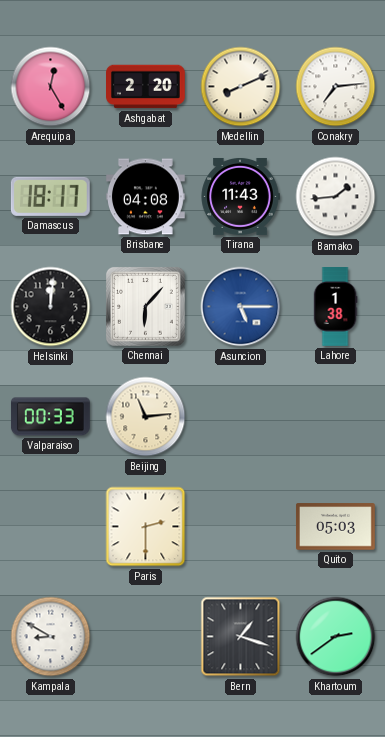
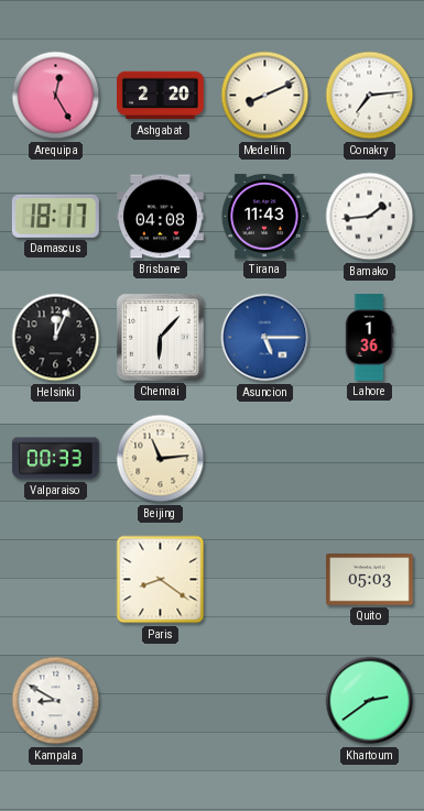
Helsinki: 12:01 -> 12:04 (56, 338)
Lahore: 1:38 -> 1:36 (369, 338)
Paris: 2:30 -> 8:21 (161, 580)
Bern: 1:18 -> none (241, 637)
